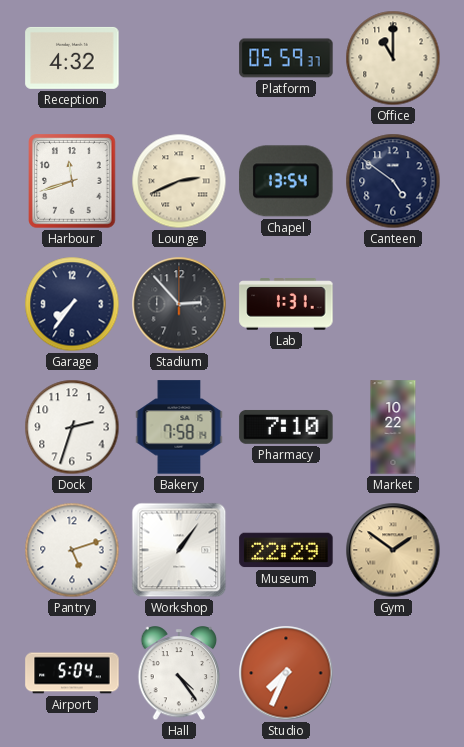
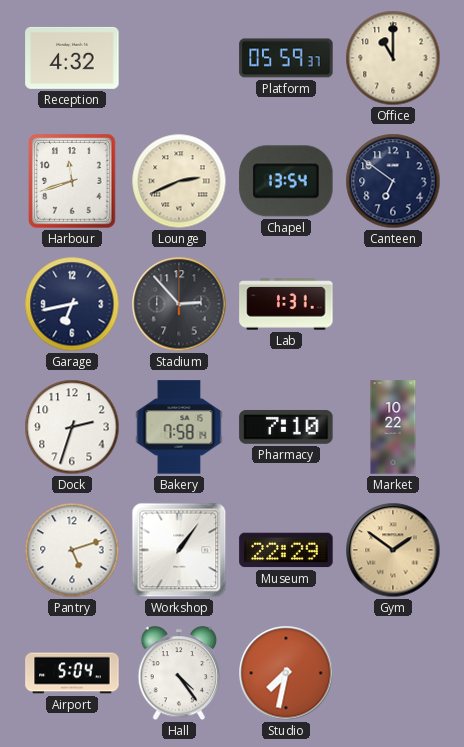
Canteen: 4:51 -> 6:51 (393, 181)
Garage: 7:36 -> 6:43 (72, 304)
Studio: 7:34 -> 7:32 (286, 673)
